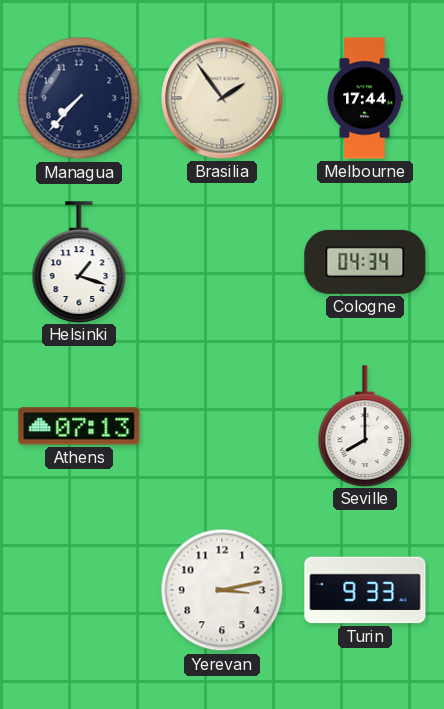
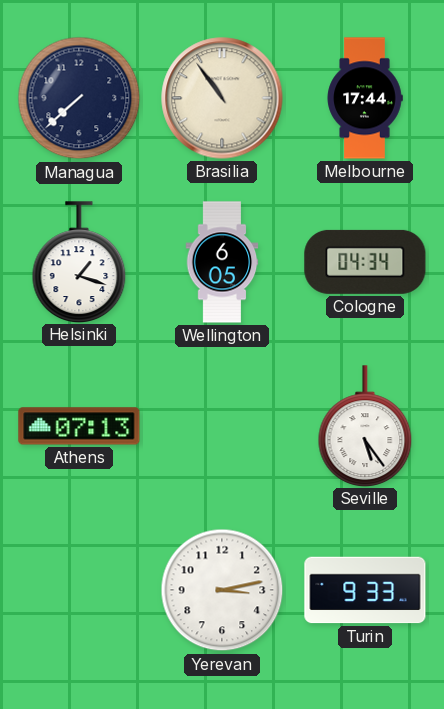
Managua: 7:37 -> 7:38 (79, 98)
Brasilia: 1:54 -> 10:54 (222, 98)
Wellington: none -> 6:05 (222, 262)
Seville: 8:00 -> 5:24 (365, 426)
